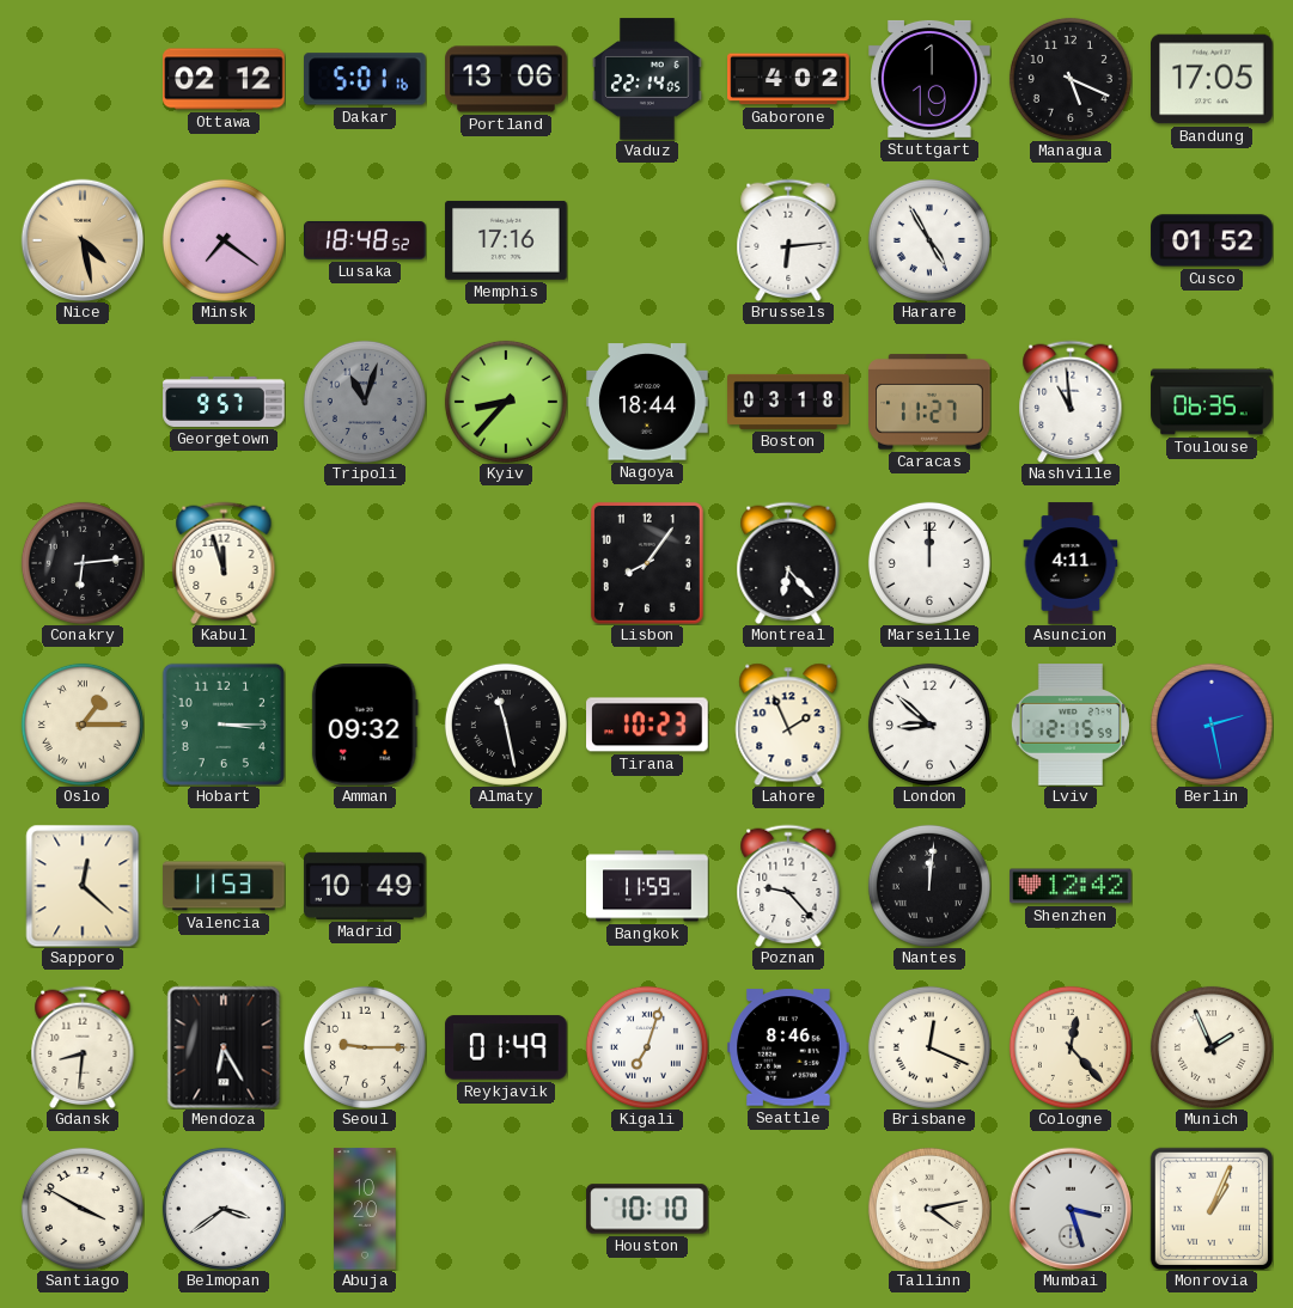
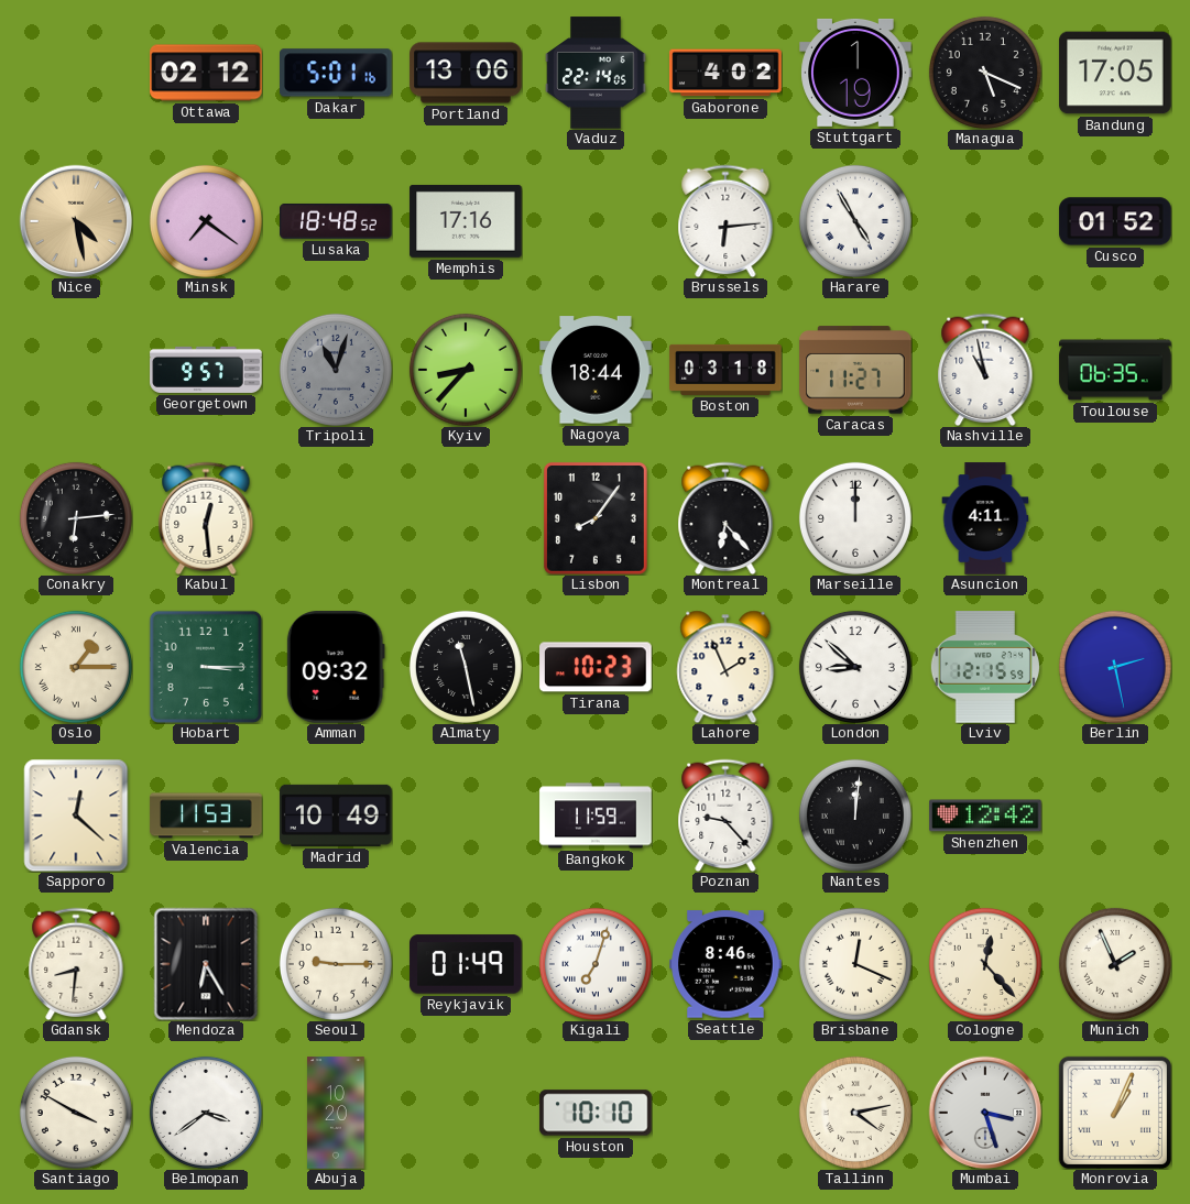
Nashville: 10:59 -> 10:58 (985, 370)
Kabul: 11:57 -> 12:29 (206, 518)
